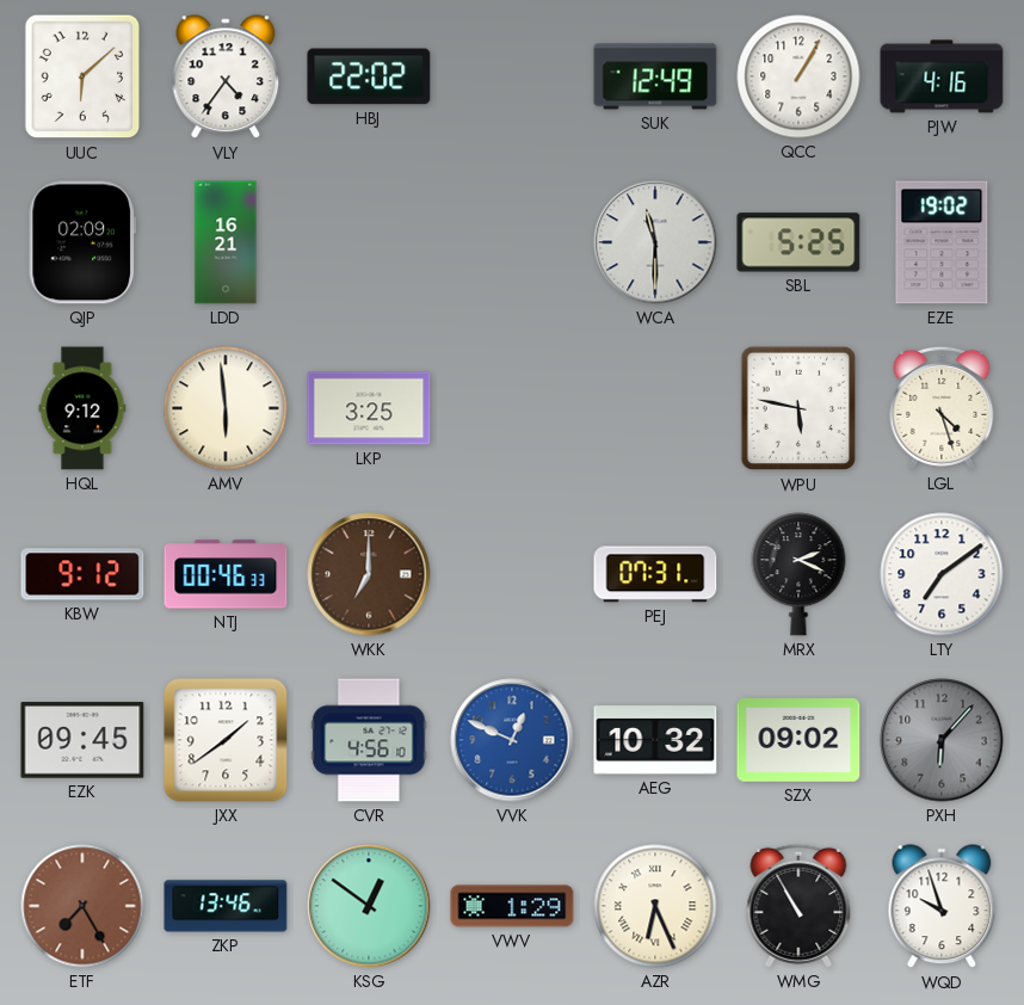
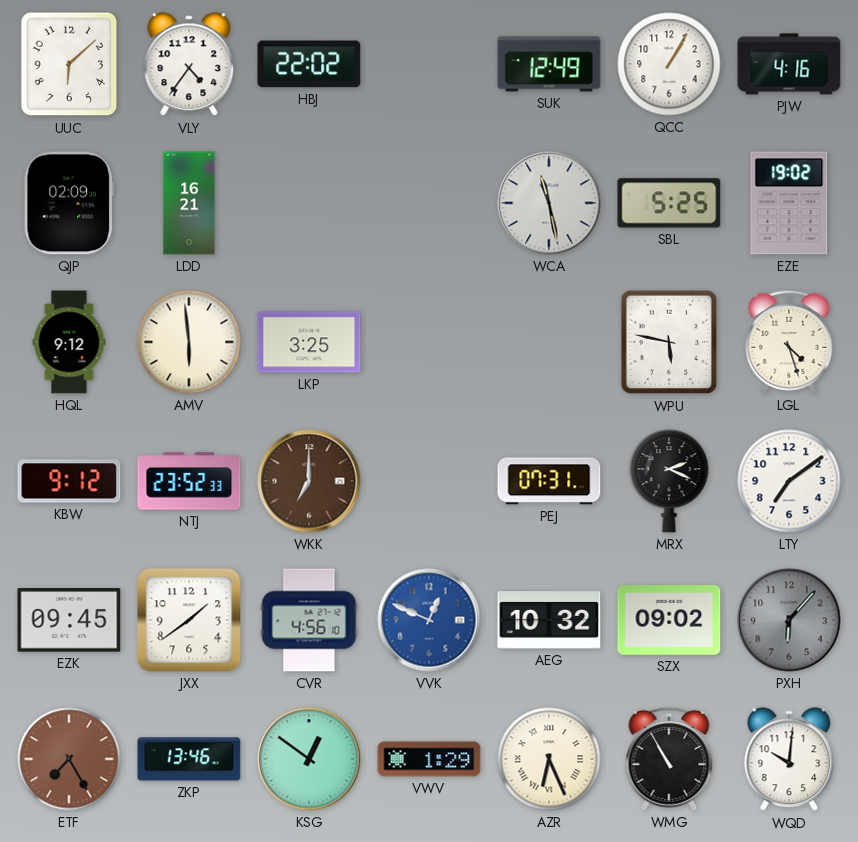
WCA: 11:30 -> 11:28 (549, 203)
NTJ: 00:46 -> 23:52 (189, 481)
WQD: 9:57 -> 10:01 (789, 760)
